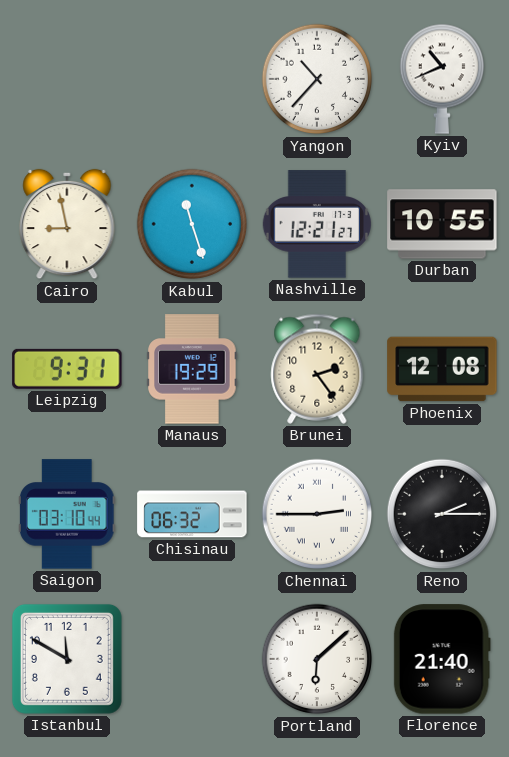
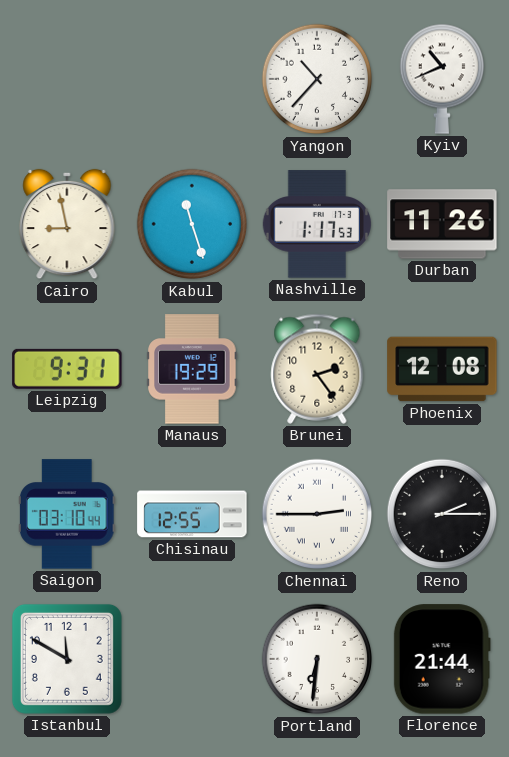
Nashville: 12:21 -> 1:17 (316, 224)
Durban: 10:55 -> 11:26 (442, 224)
Chisinau: 06:32 -> 12:55 (192, 514)
Portland: 6:08 -> 6:31 (317, 659)
Florence: 21:40 -> 21:44 (442, 659)
